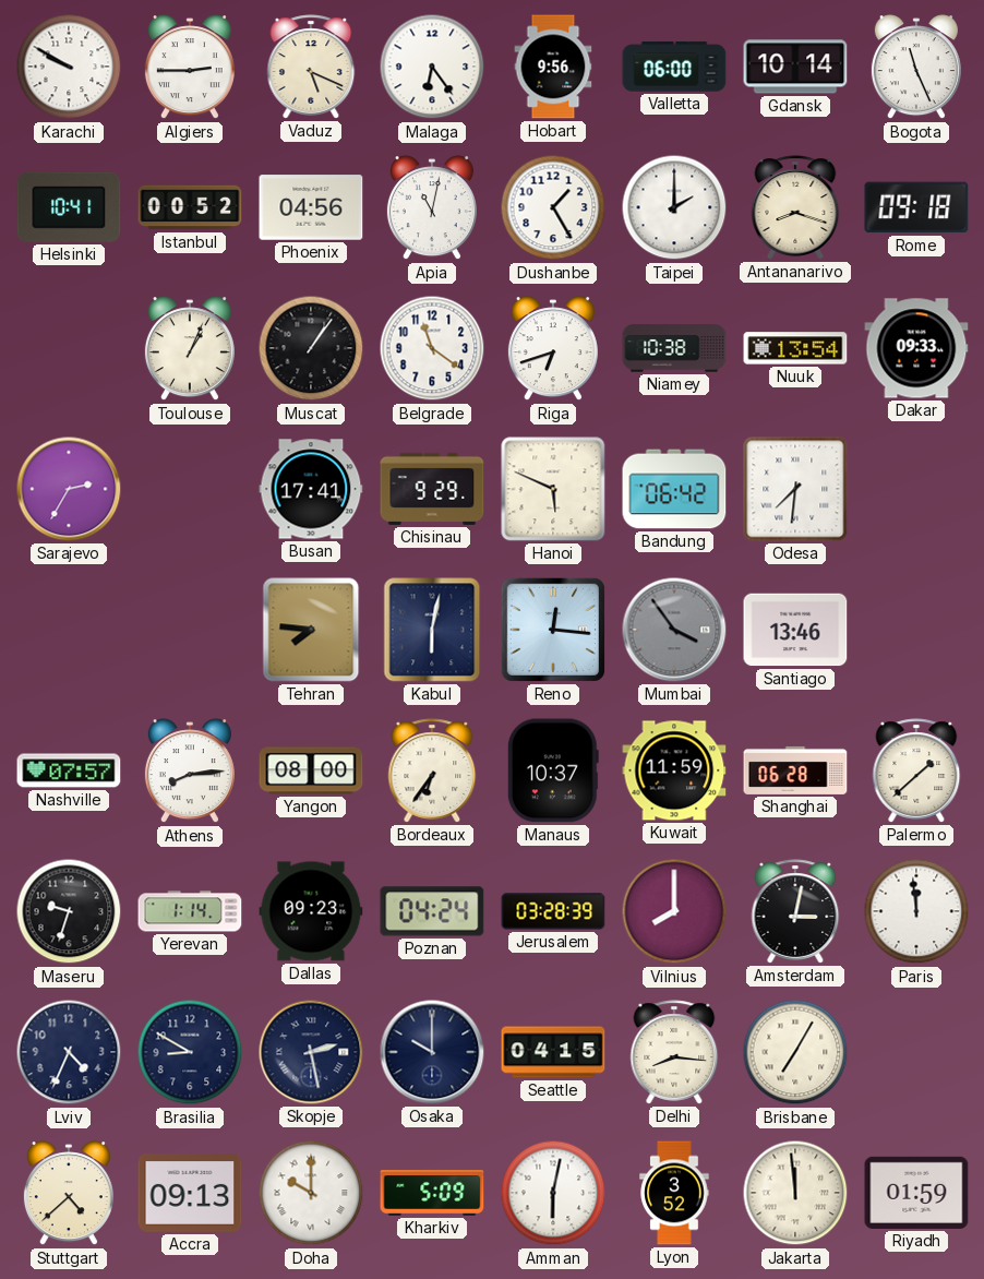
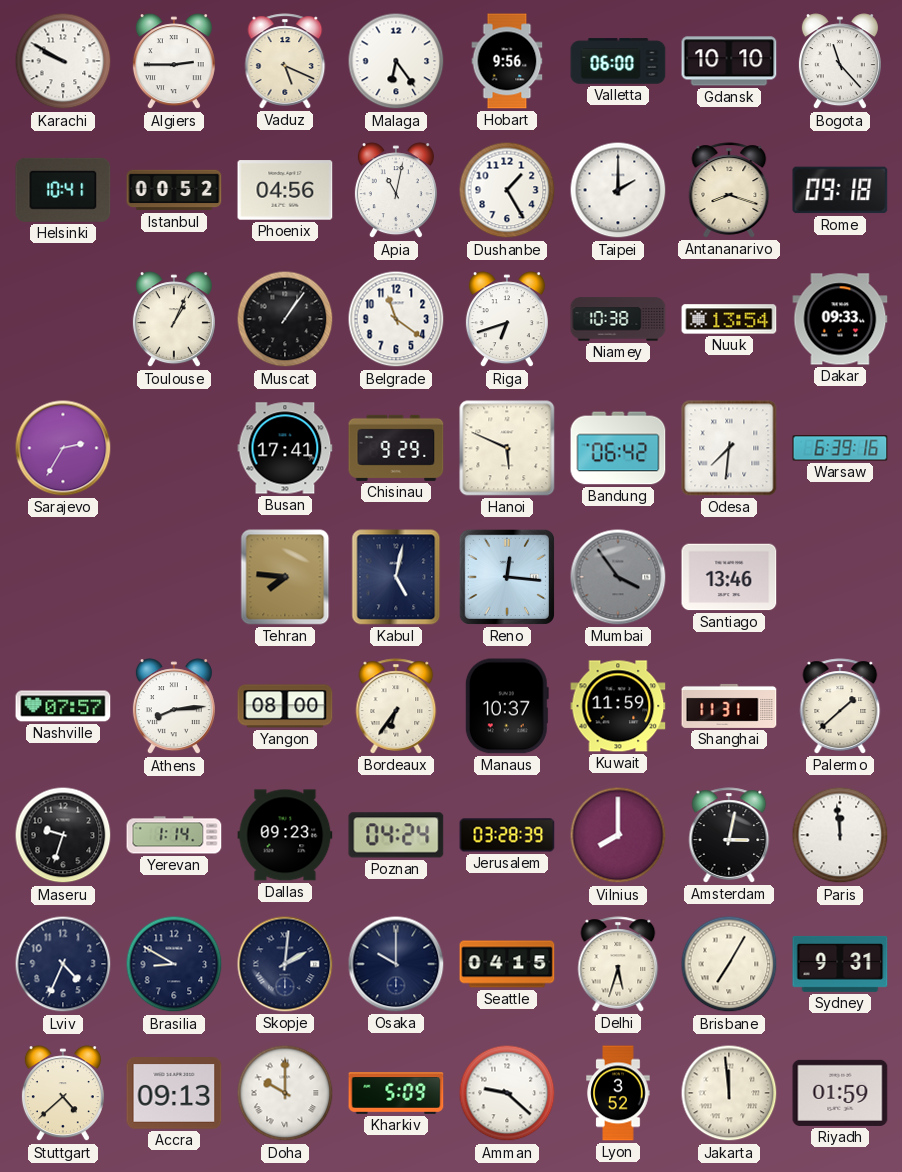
Gdansk: 10:14 -> 10:10 (729, 61)
Bogota: 11:26 -> 11:23 (840, 62)
Warsaw: none -> 6:39 (840, 448)
Kabul: 6:02 -> 5:02 (396, 577)
Shanghai: 06:28 -> 11:31 (729, 706)
Skopje: 2:28 -> 2:01 (285, 964)
Delhi: 8:16 -> 5:33 (618, 964)
Sydney: none -> 9:31 (840, 964)
Amman: 6:02 -> 9:22 (507, 1093)
